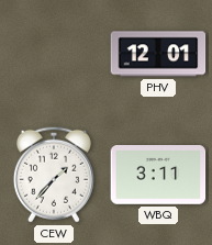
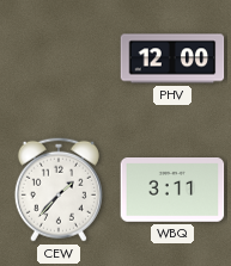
PHV: 12:01 -> 12:00 (172, 58)
